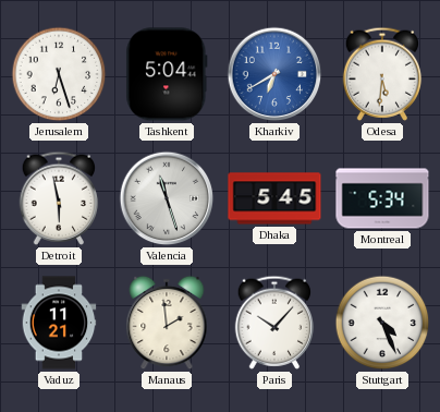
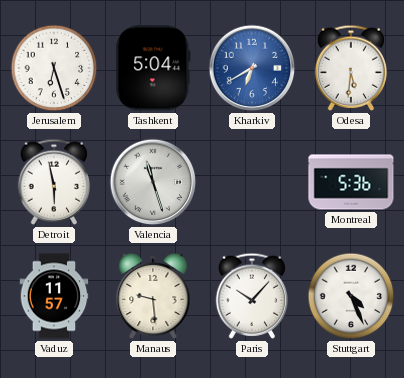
Dhaka: 5:45 -> none (274, 198)
Montreal: 5:34 -> 5:36 (351, 182)
Vaduz: 11:21 -> 11:57 (54, 296)
Manaus: 1:59 -> 9:29 (153, 296)
